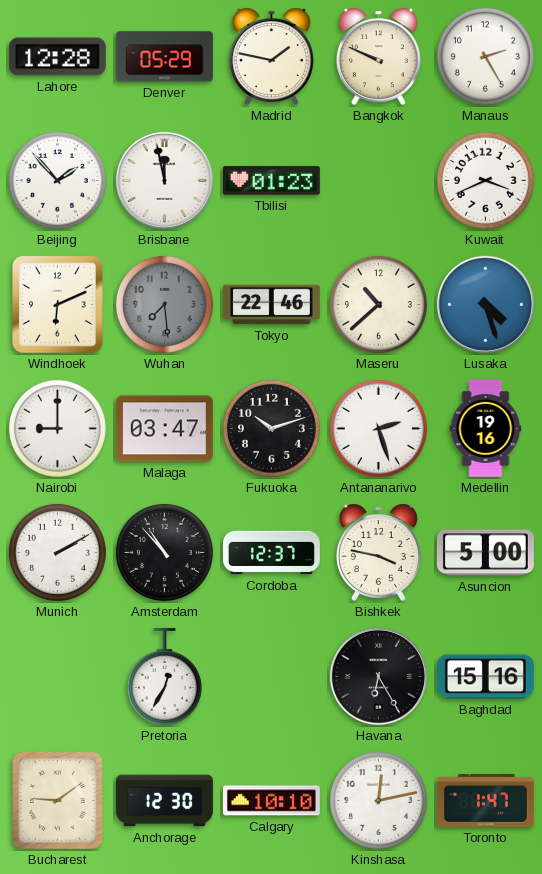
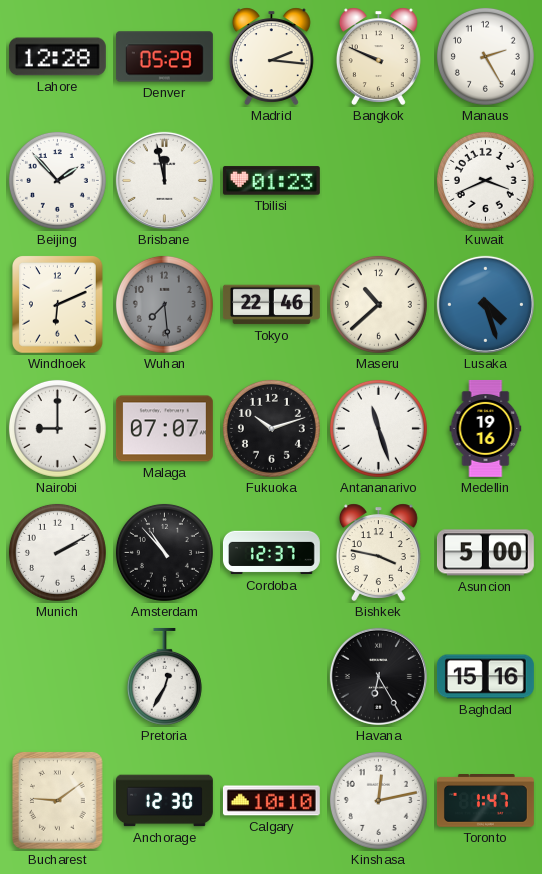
Madrid: 1:47 -> 2:16 (271, 56)
Malaga: 03:47 -> 07:07 (164, 429)
Antananarivo: 2:27 -> 11:27 (378, 428)
